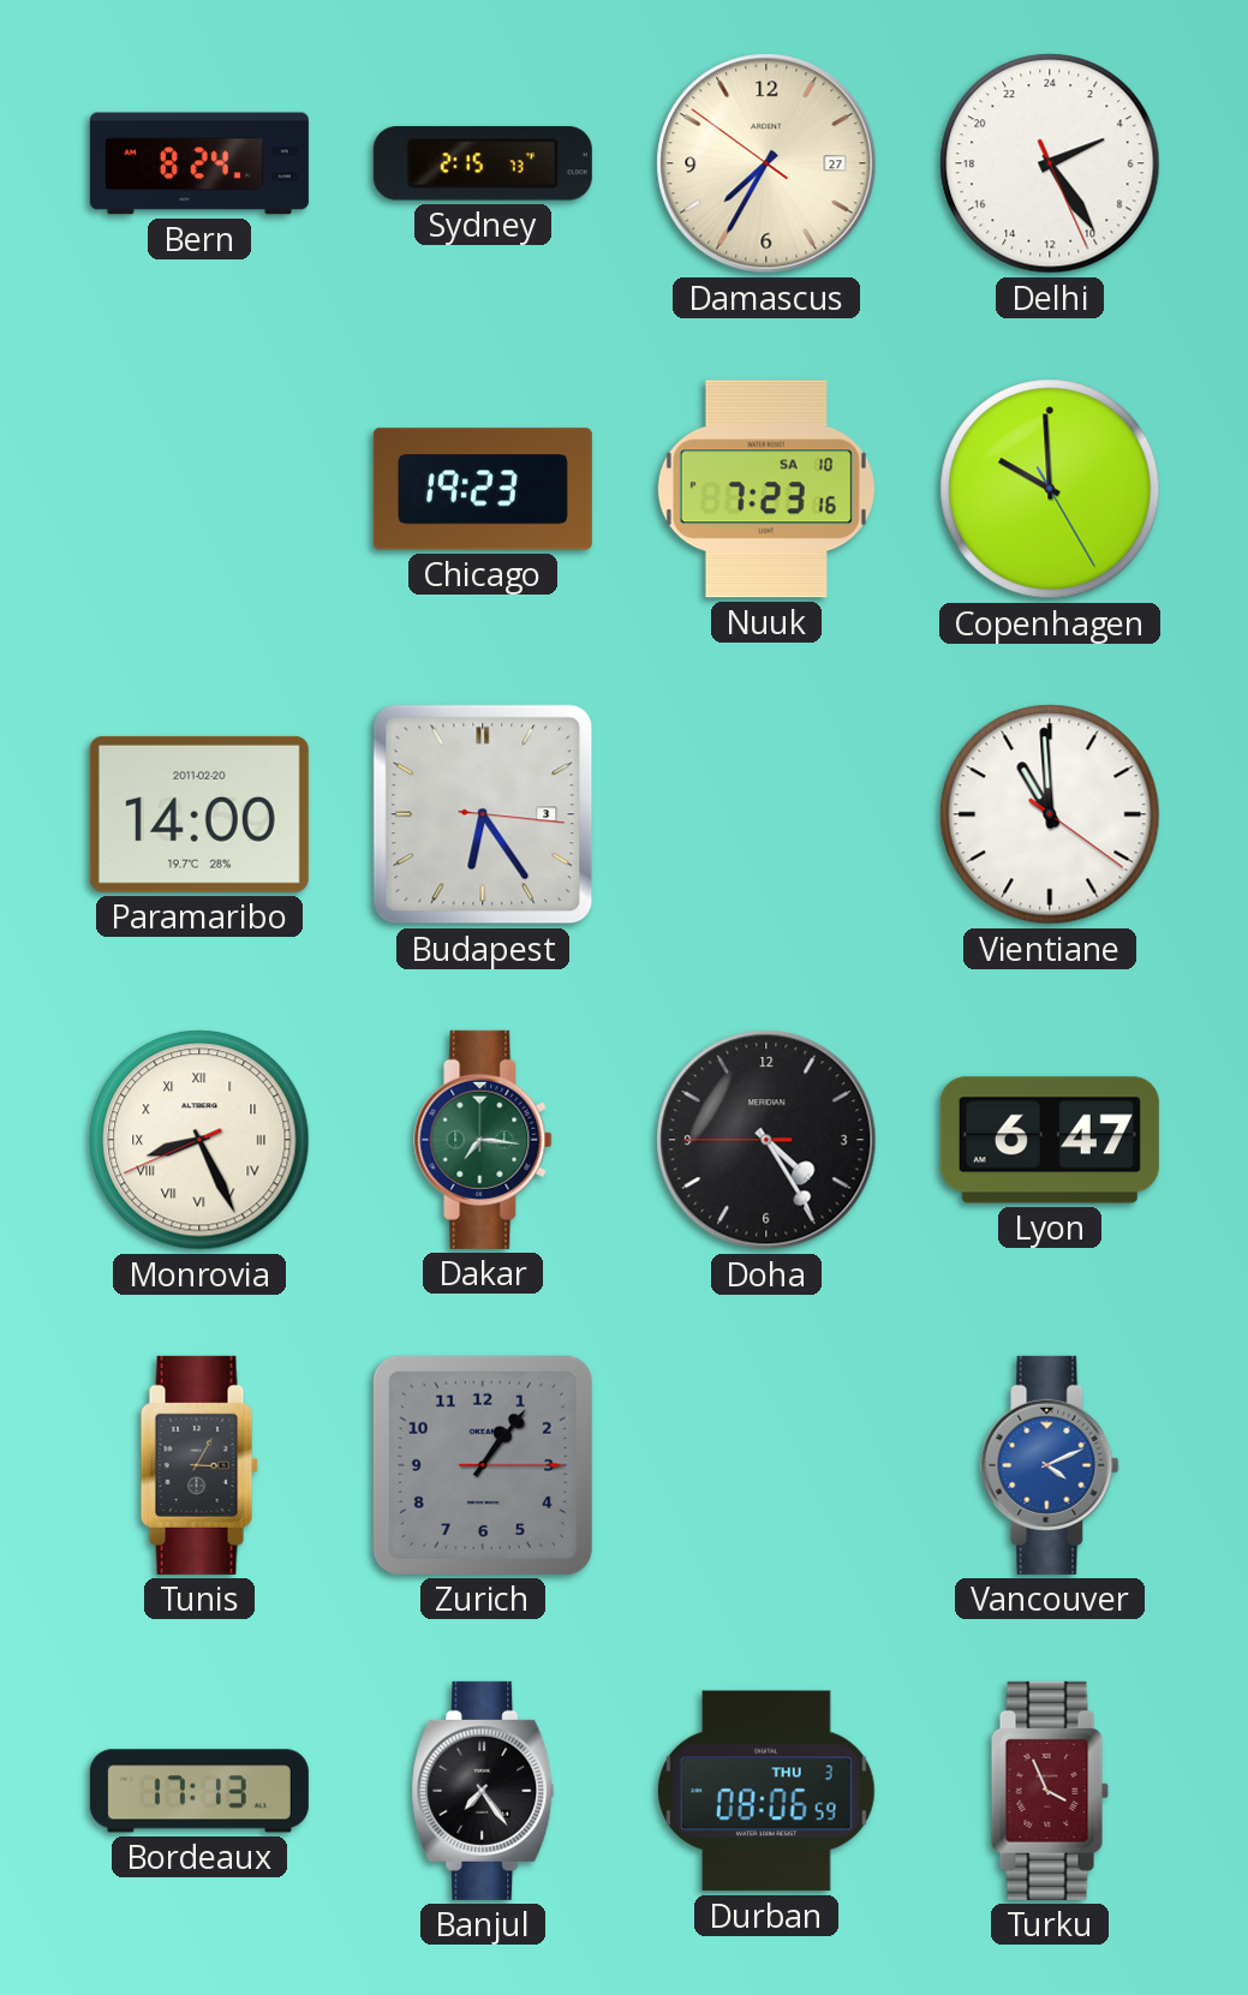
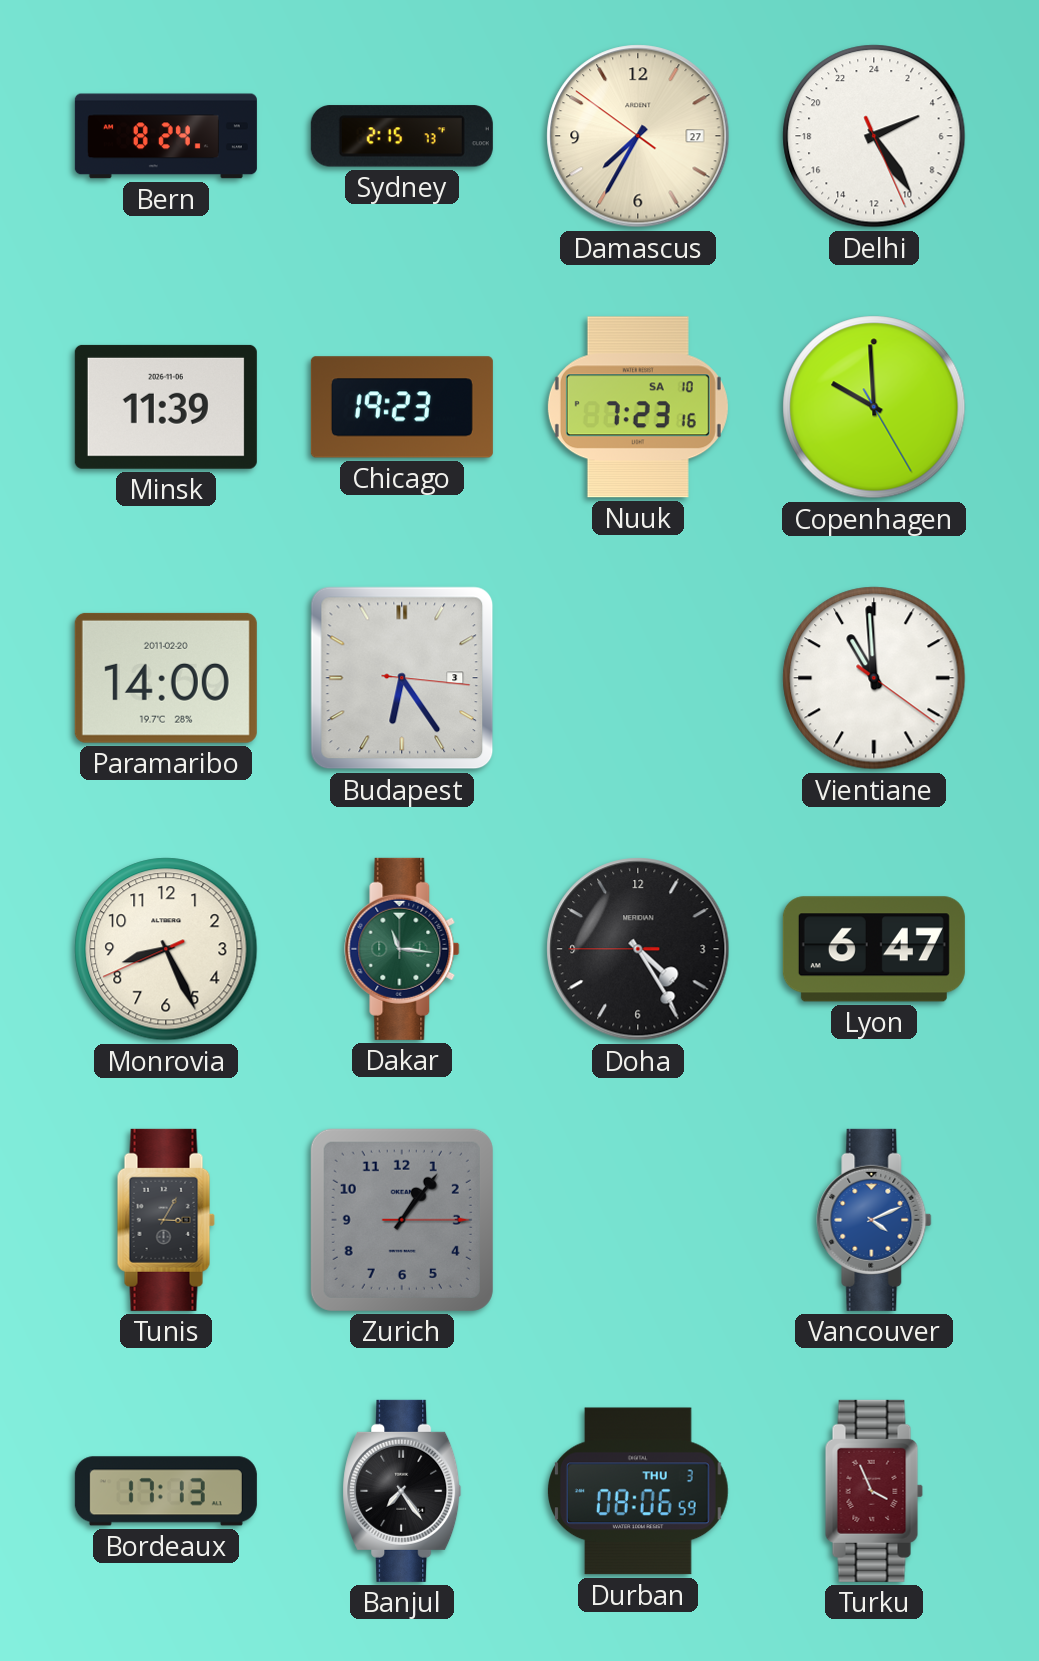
Minsk: none -> 11:39 (166, 407)
Monrovia numerals: Roman -> Arabic (166, 949)
Dakar: 7:16 -> 11:16 (402, 949)
